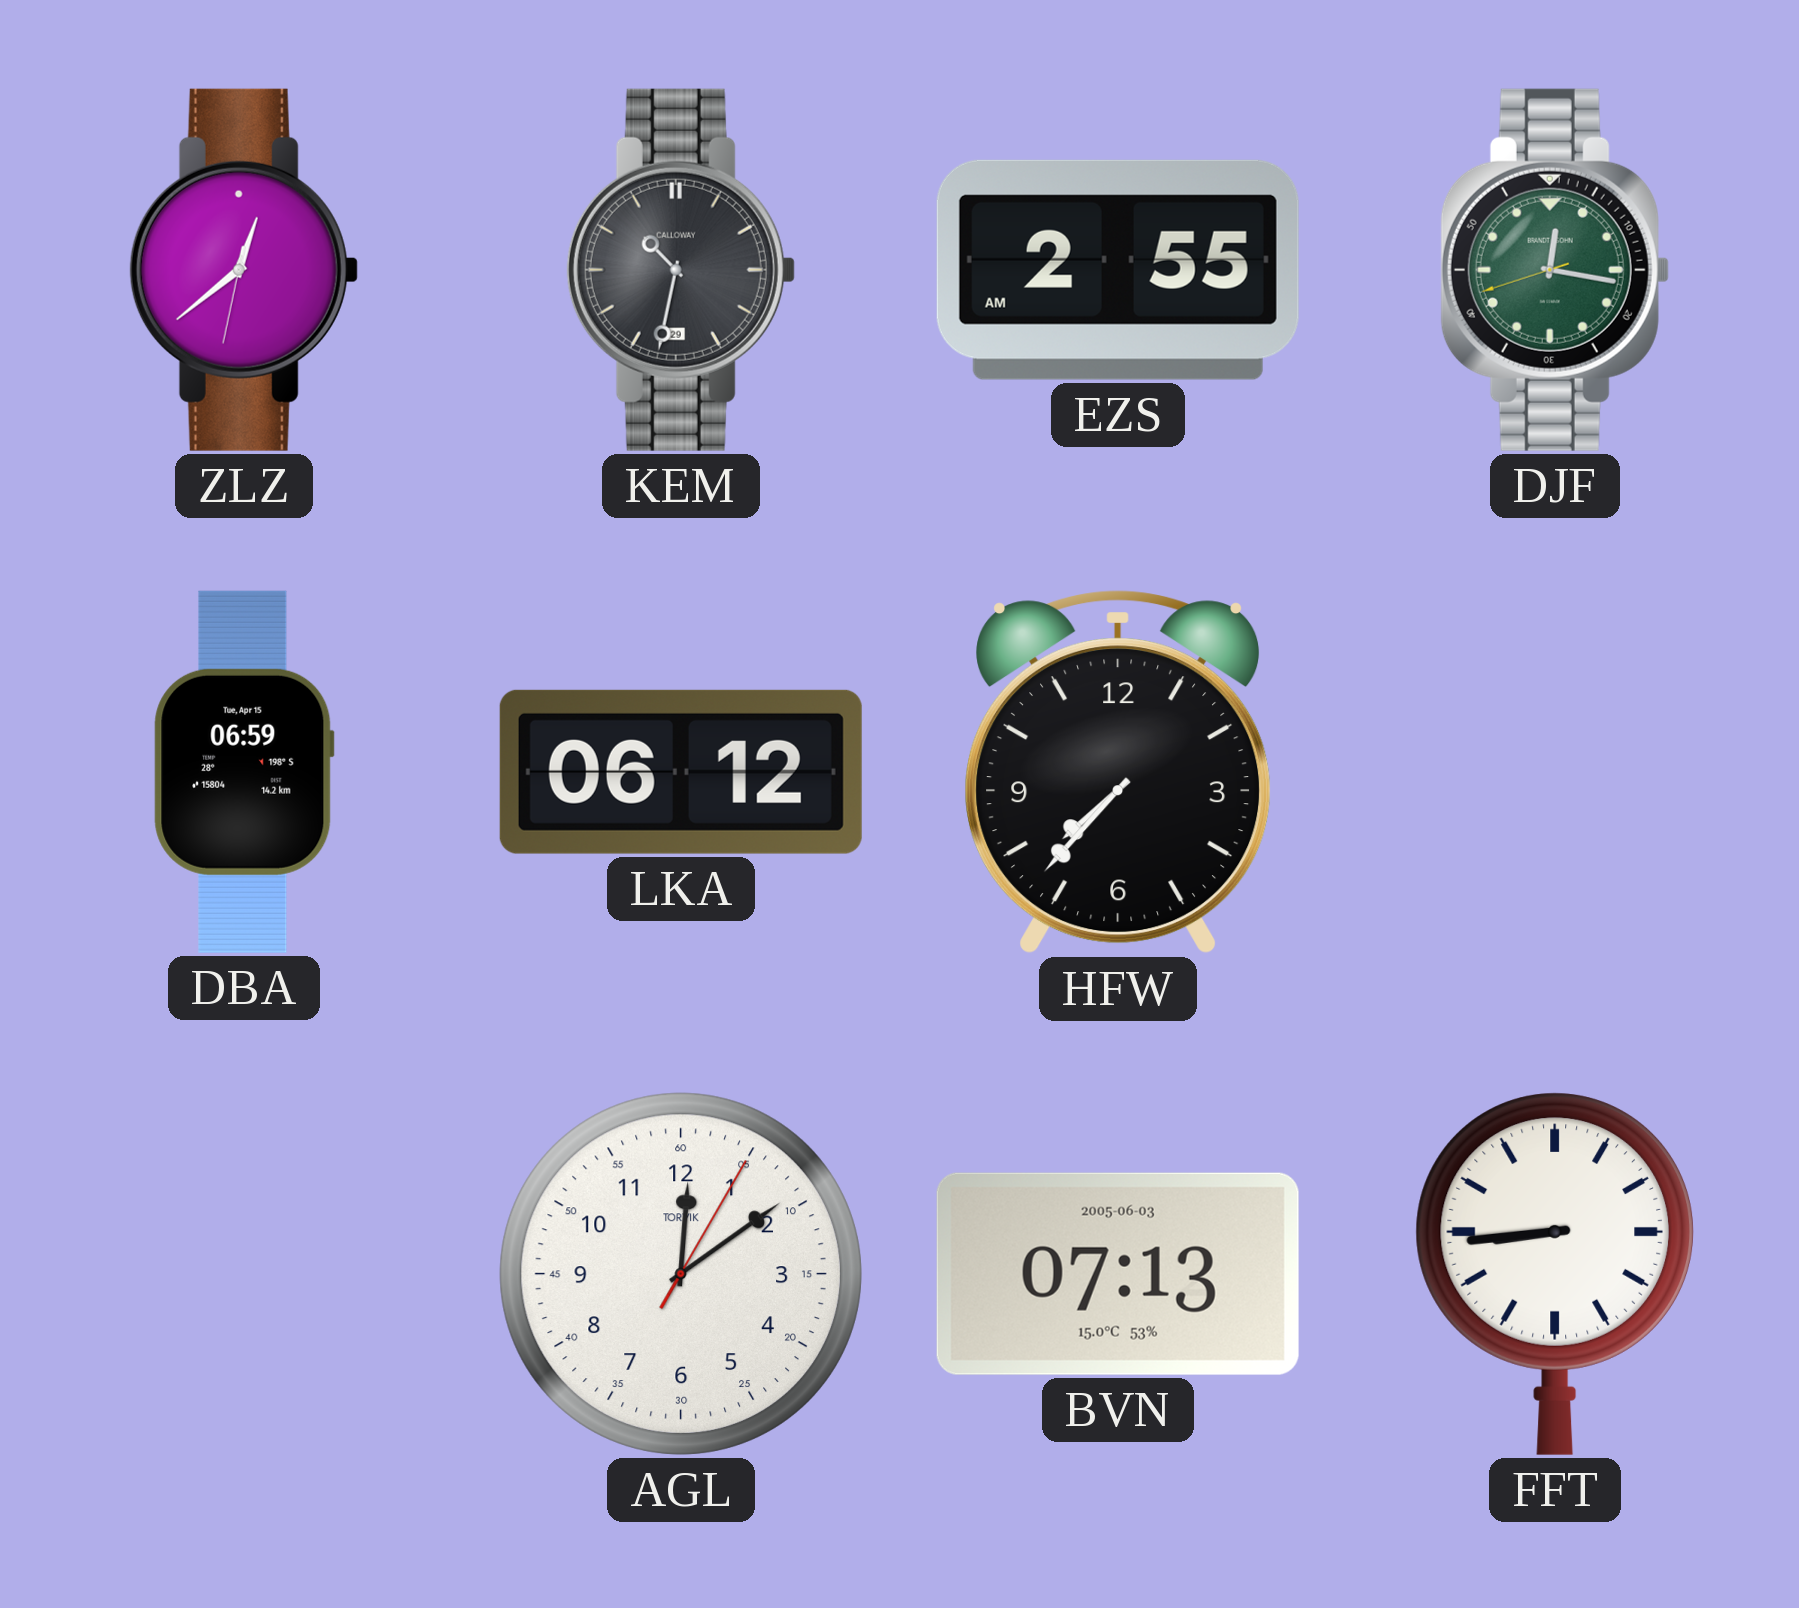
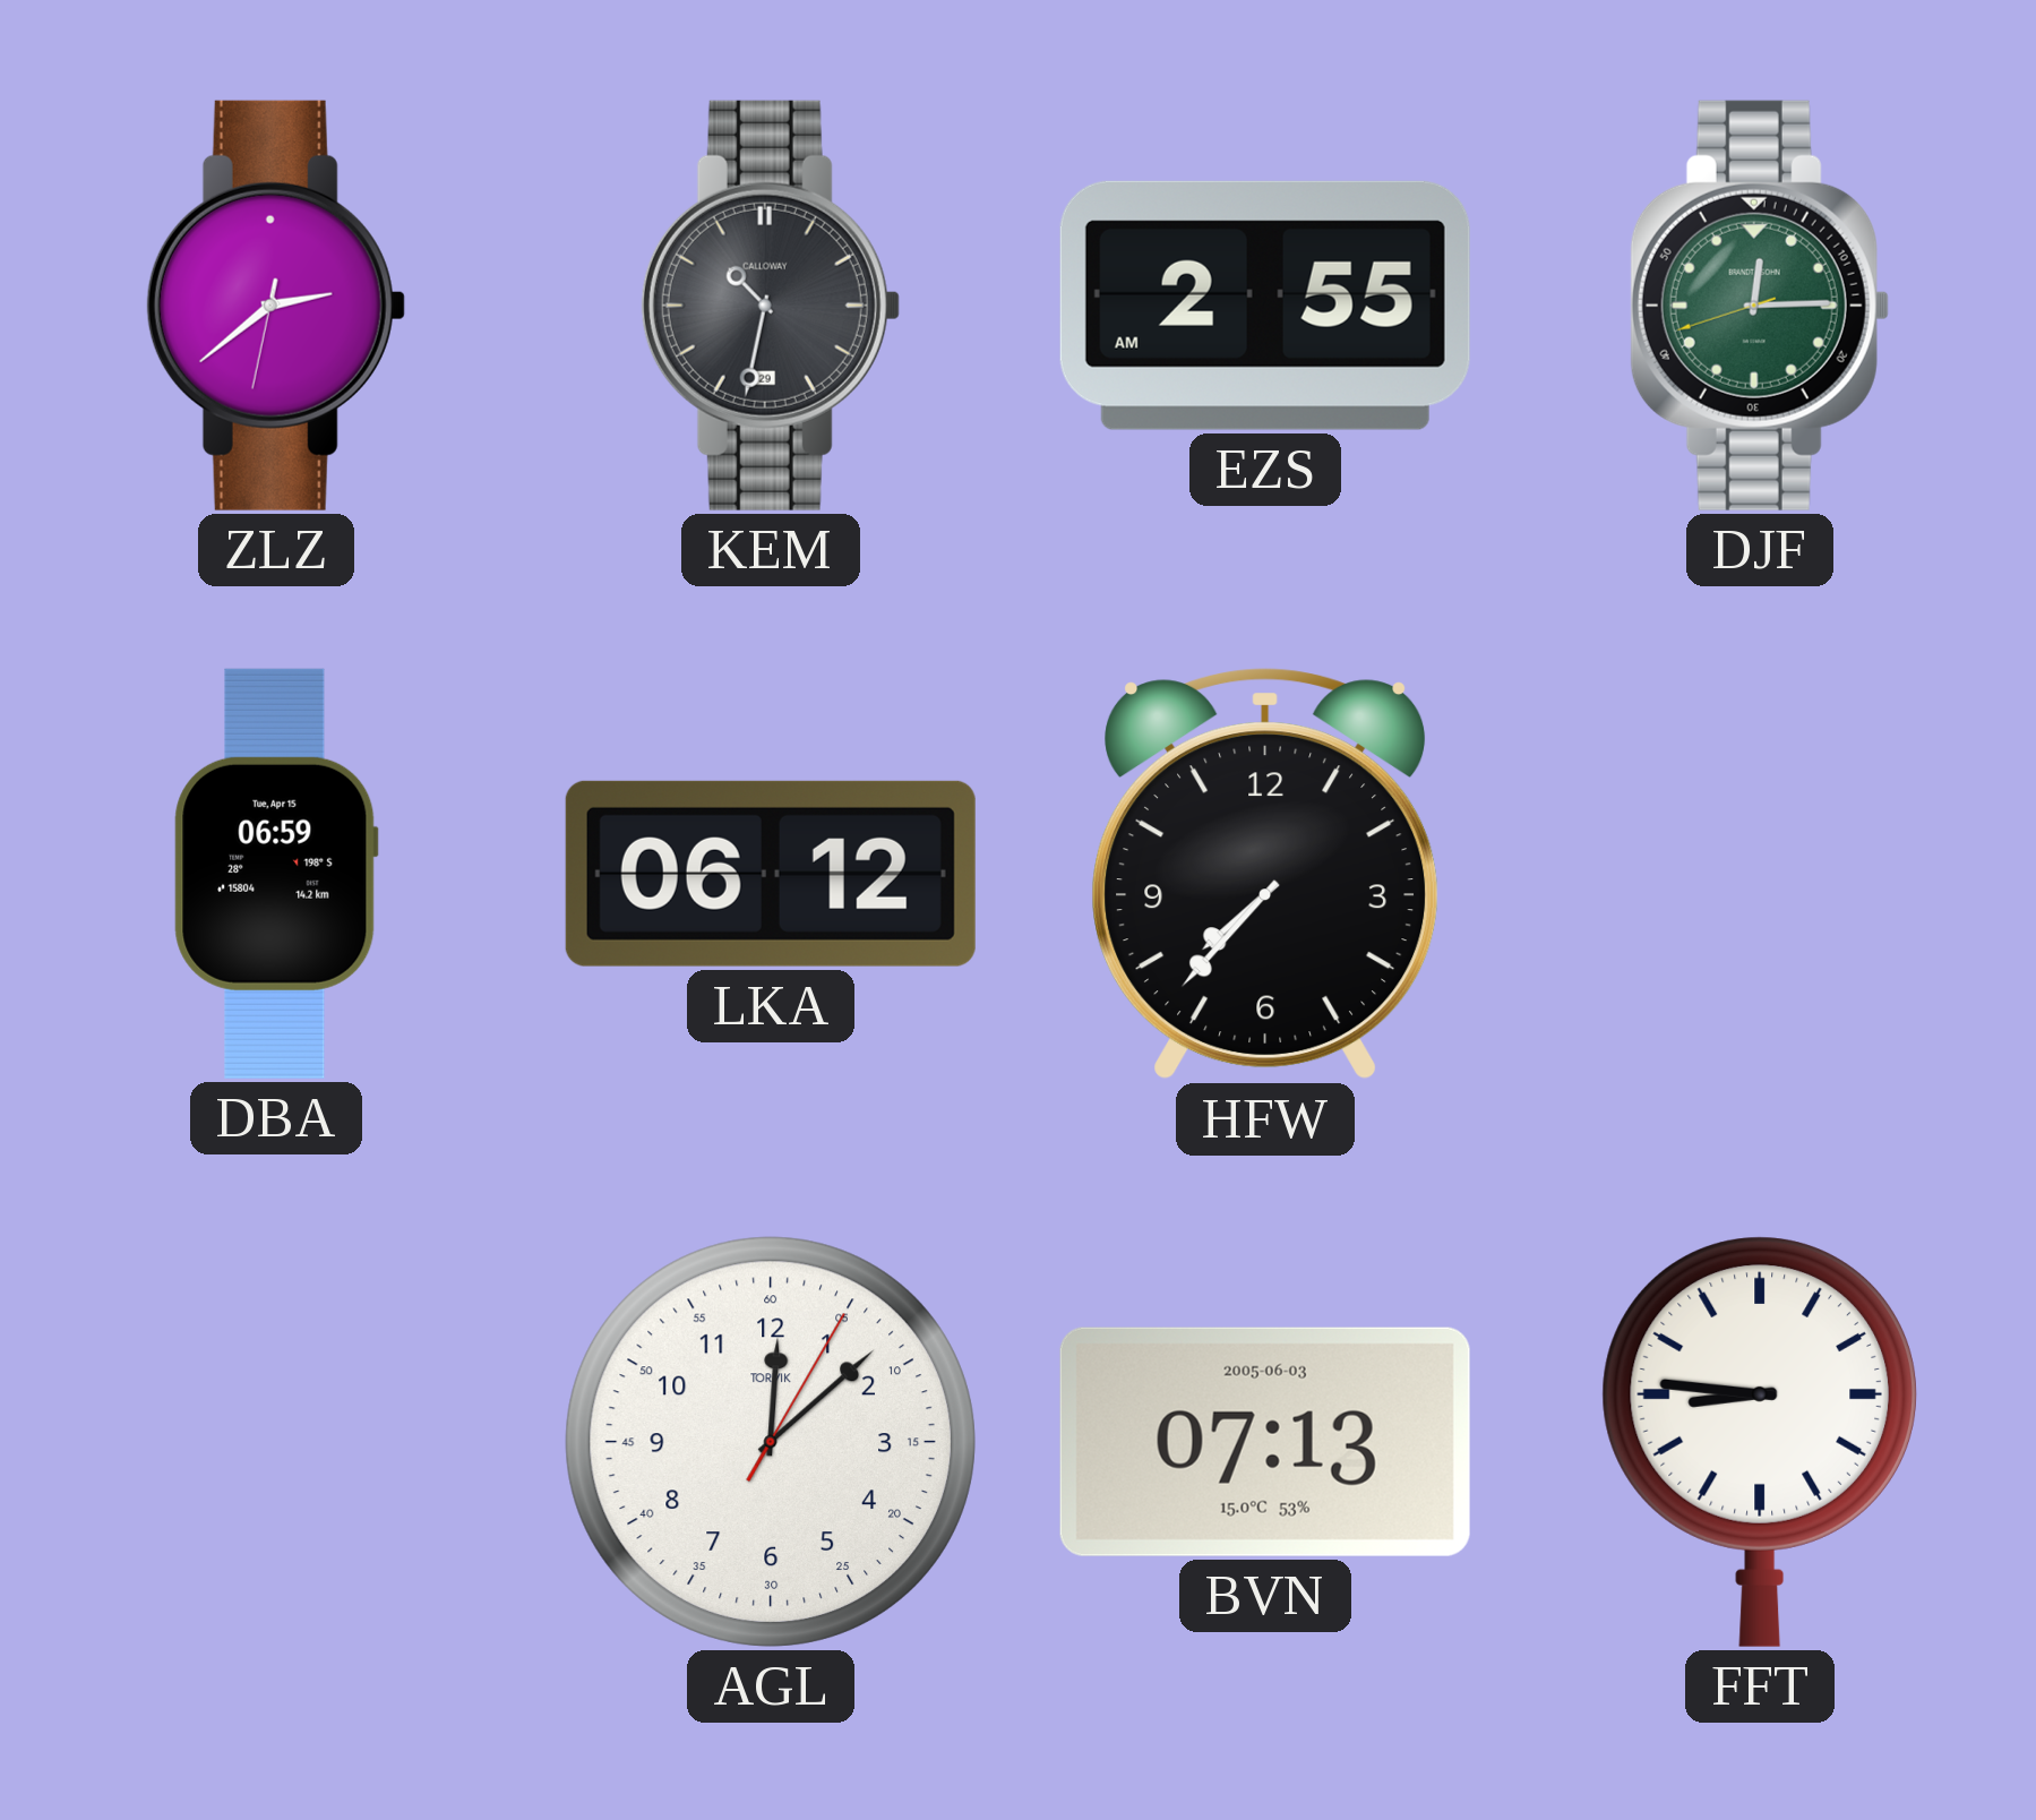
ZLZ: 12:38 -> 2:38 (276, 306)
DJF: 12:16 -> 12:14 (1760, 306)
AGL: 12:09 -> 12:08 (771, 1442)
FFT: 8:44 -> 8:46 (1760, 1442)
